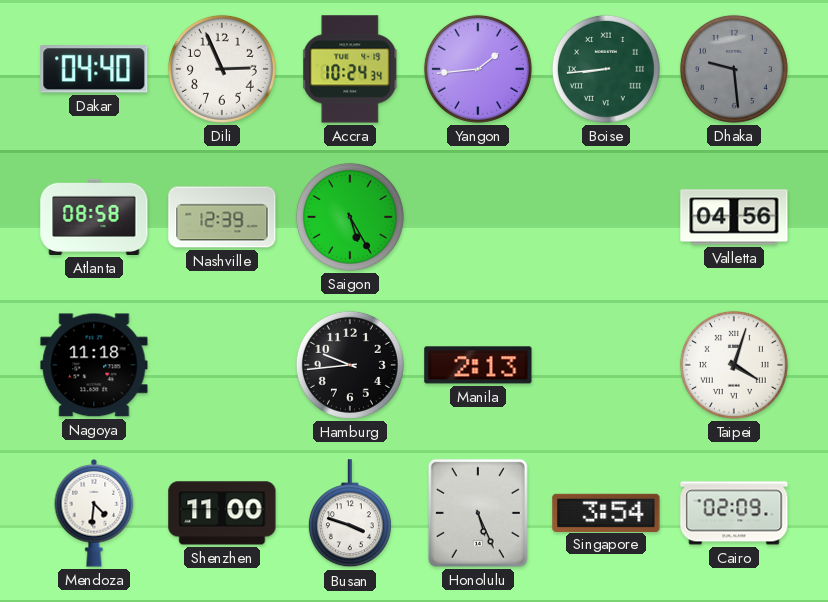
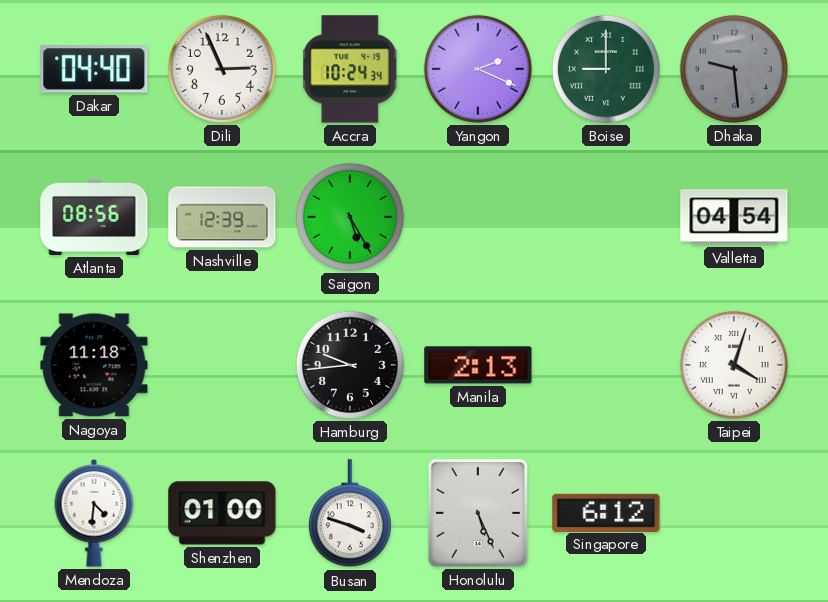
Yangon: 1:44 -> 2:19 (478, 69)
Boise: 8:44 -> 9:00 (606, 69)
Atlanta: 08:58 -> 08:56 (94, 217)
Valletta: 04:56 -> 04:54 (734, 217)
Shenzhen: 11:00 -> 01:00 (222, 513)
Singapore: 3:54 -> 6:12 (606, 512)
Cairo: 02:09 -> none (734, 513)
